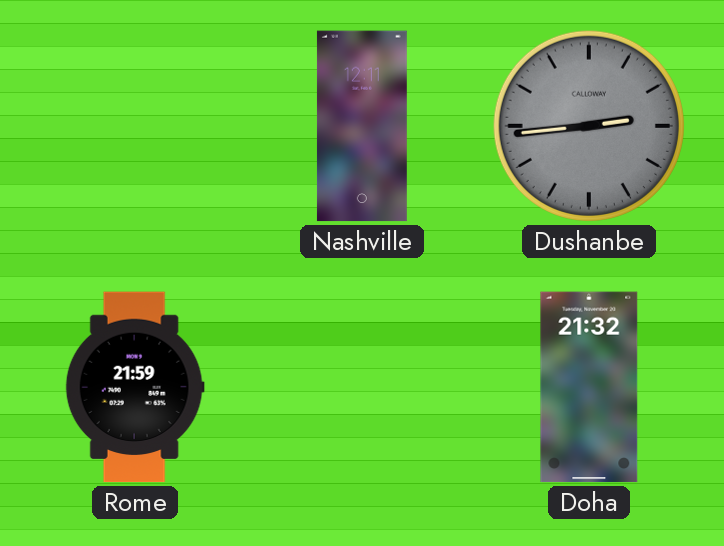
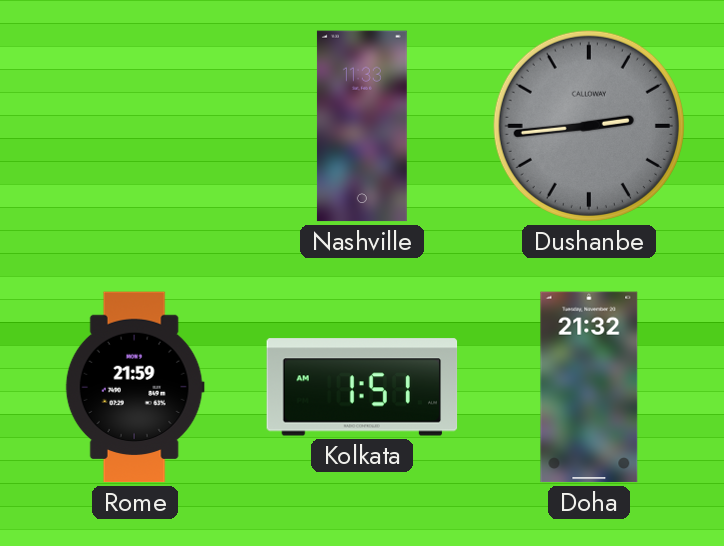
Nashville: 12:11 -> 11:33 (362, 126)
Kolkata: none -> 1:51 (362, 387)
